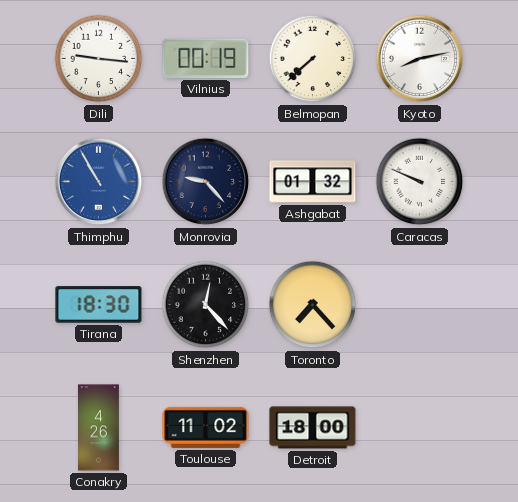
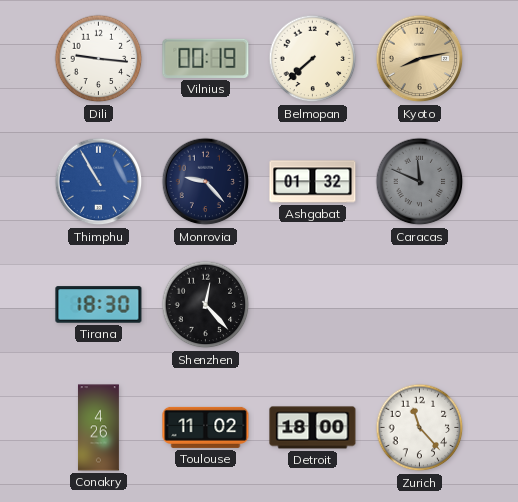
Kyoto dial: white -> champagne (420, 59)
Caracas: 9:49 -> 11:49 (420, 182)
Caracas dial: white -> grey (420, 182)
Toronto: 7:23 -> none (313, 305)
Zurich: none -> 11:23 (420, 428)
